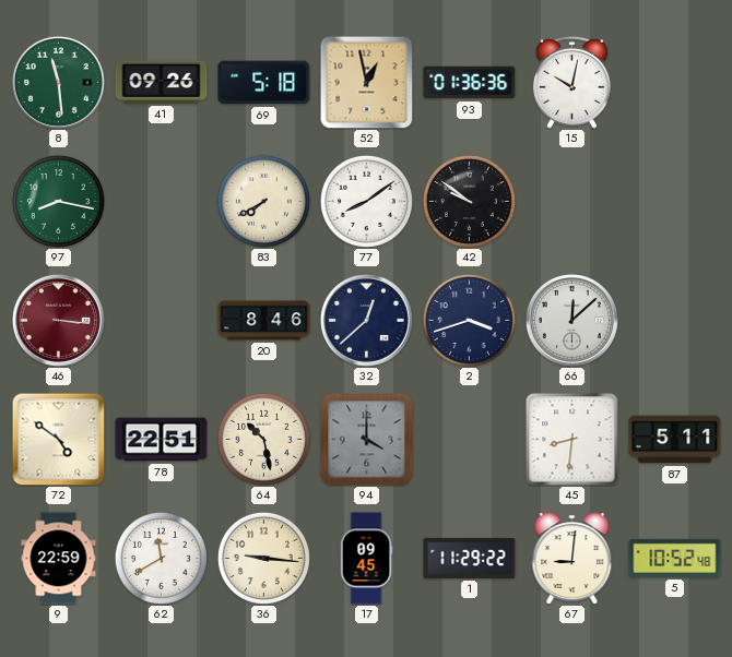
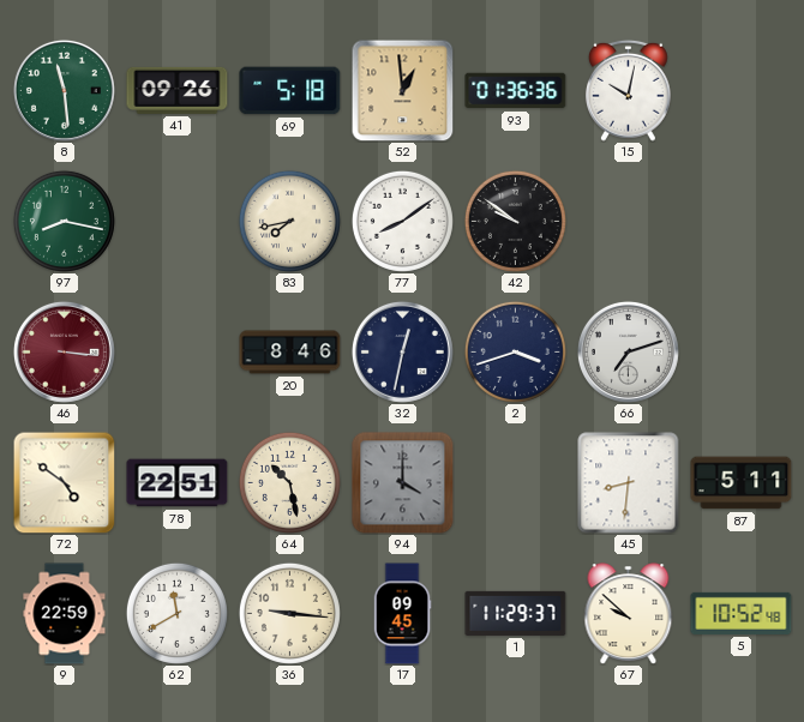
52: 12:58 -> 12:59 (402, 90)
83: 7:40 -> 7:43 (289, 221)
32: 12:38 -> 12:32 (402, 351)
66: 12:08 -> 7:12 (628, 351)
1: 11:29:22 -> 11:29:37 (516, 613)
67: 9:01 -> 9:52 (629, 614)
